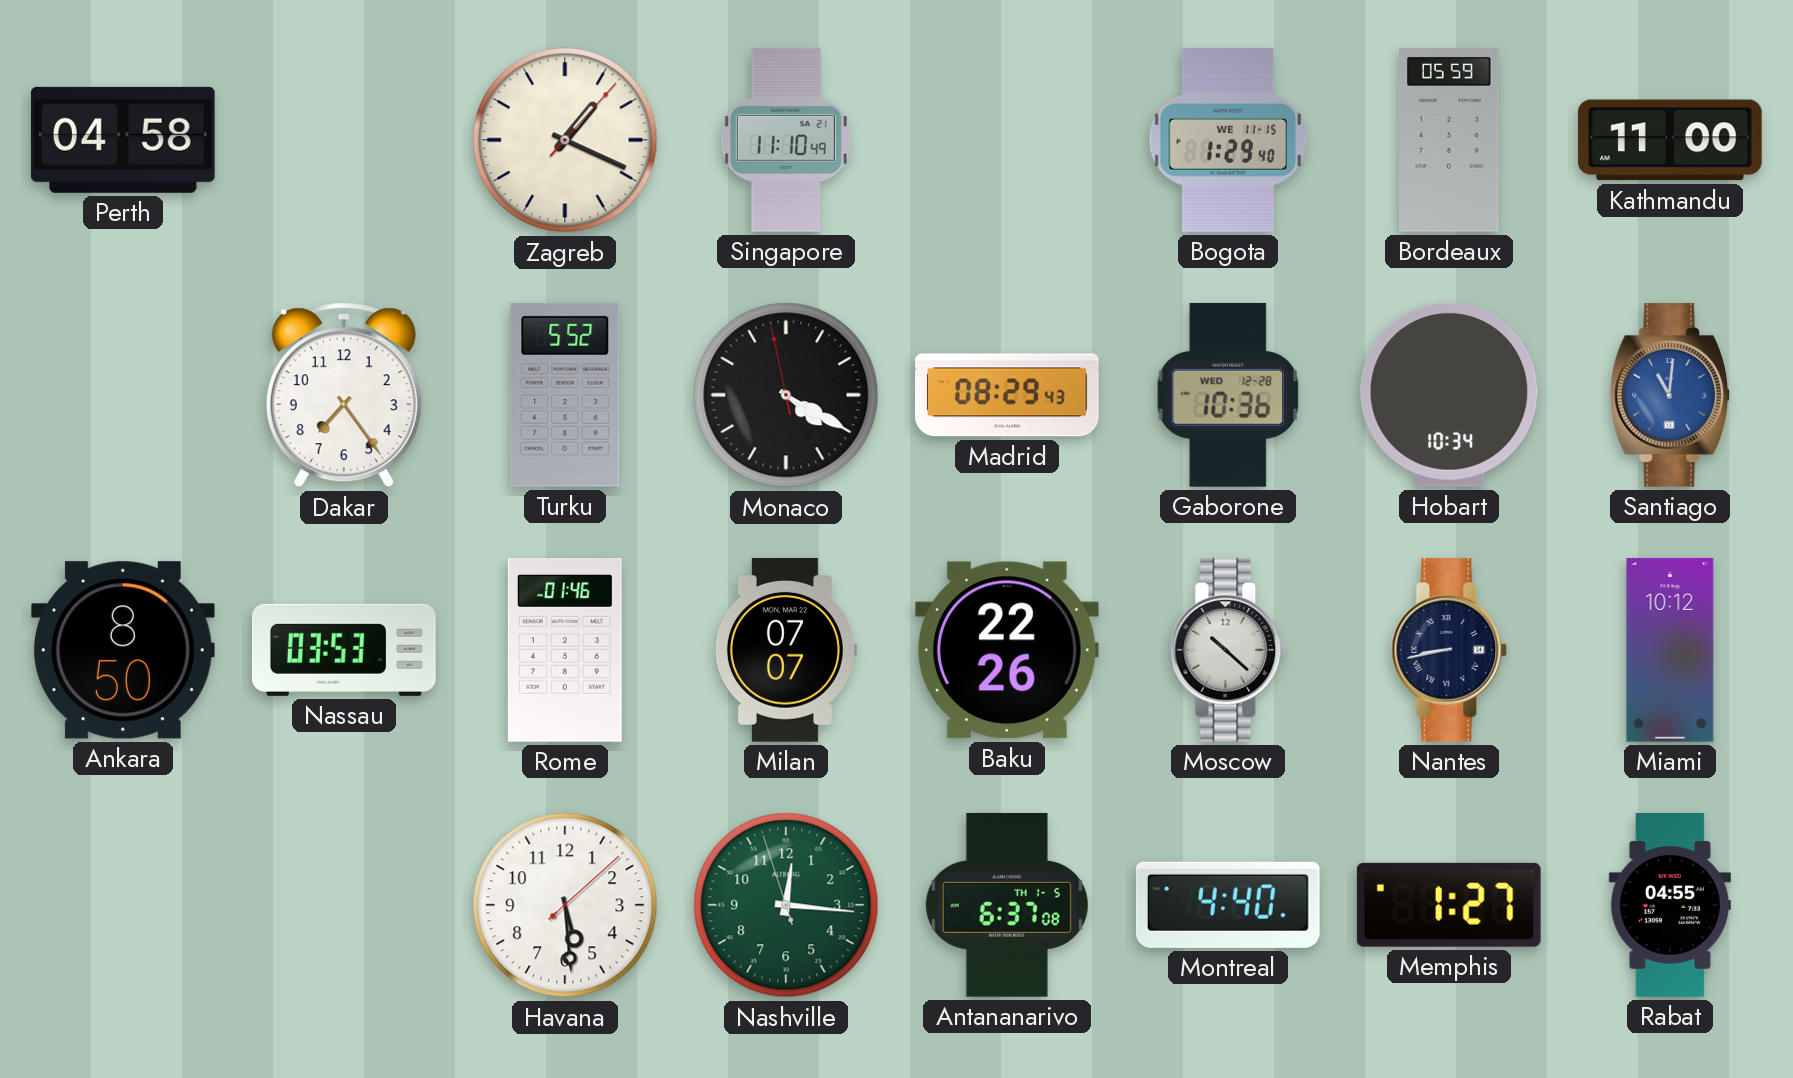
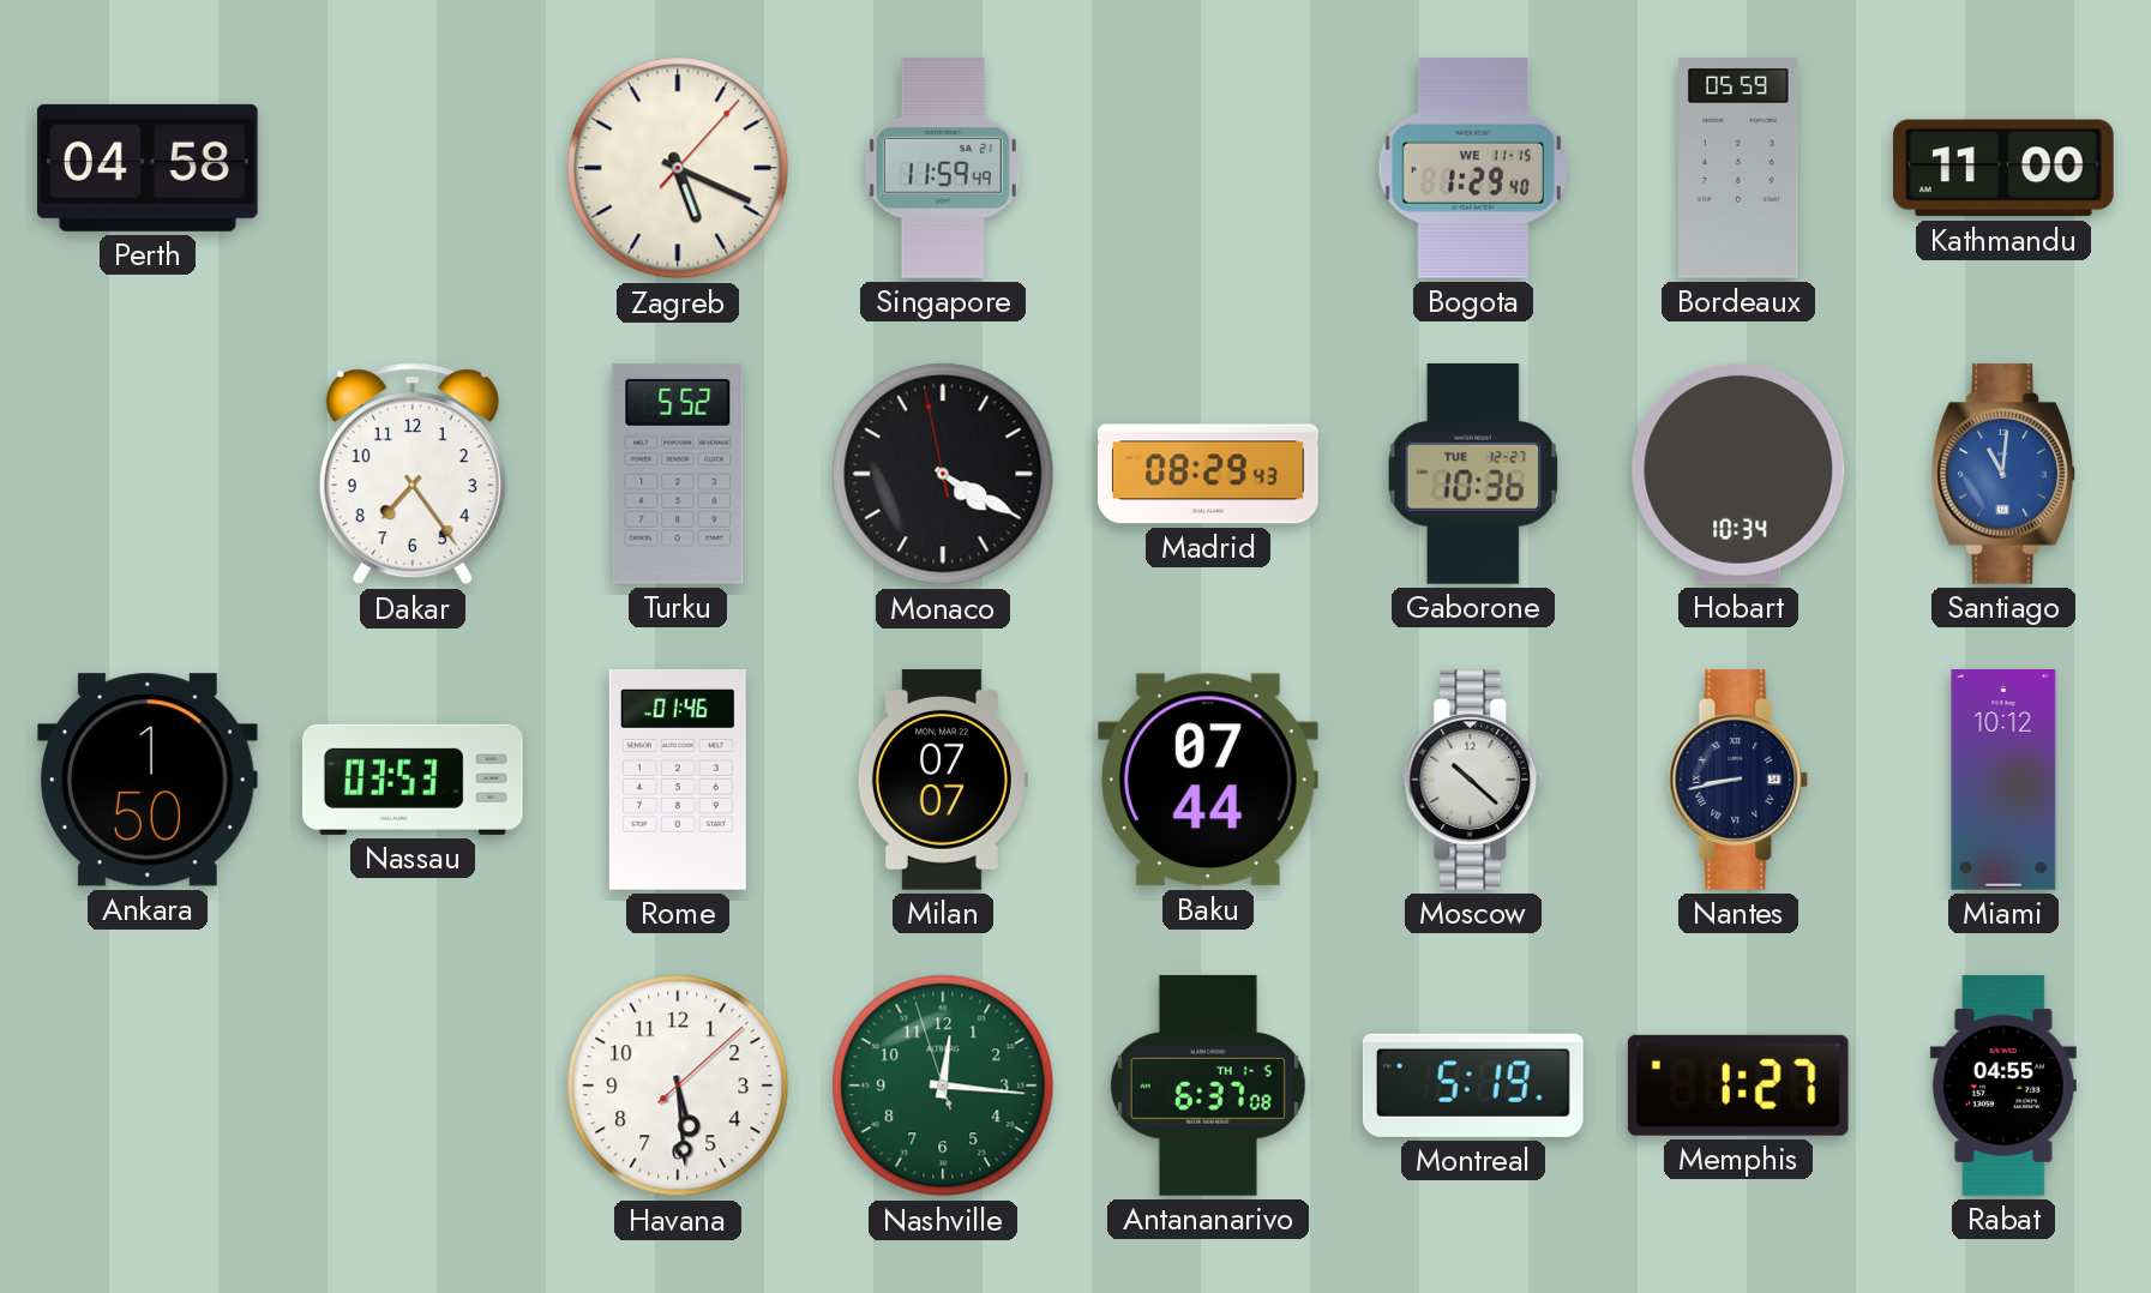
Zagreb: 1:19 -> 5:19 (678, 168)
Singapore: 11:10 -> 11:59 (943, 168)
Gaborone date: WED 12-28 -> TUE 12-27 (1473, 474)
Ankara: 8:50 -> 1:50 (148, 780)
Baku: 22:26 -> 07:44 (1208, 780)
Montreal: 4:40 -> 5:19 (1473, 1085)
